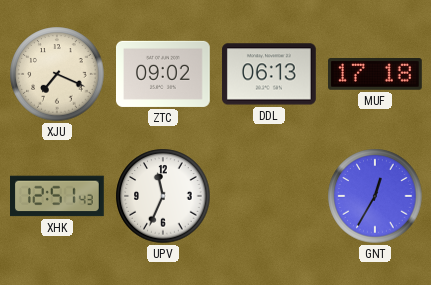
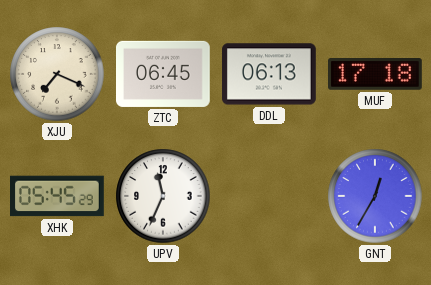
ZTC: 09:02 -> 06:45 (164, 74)
XHK: 12:51 -> 05:45 (58, 196)
